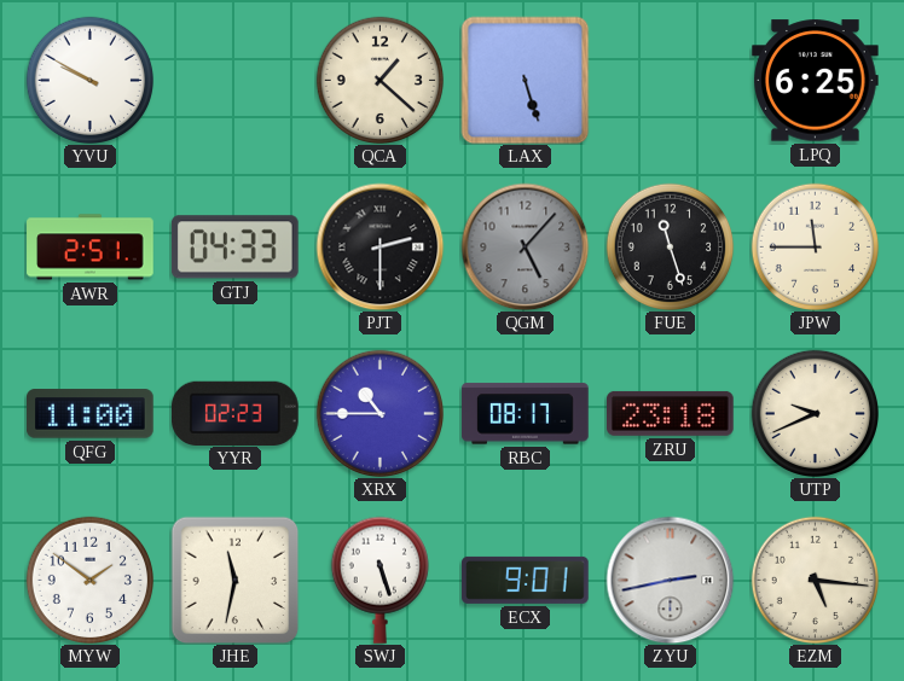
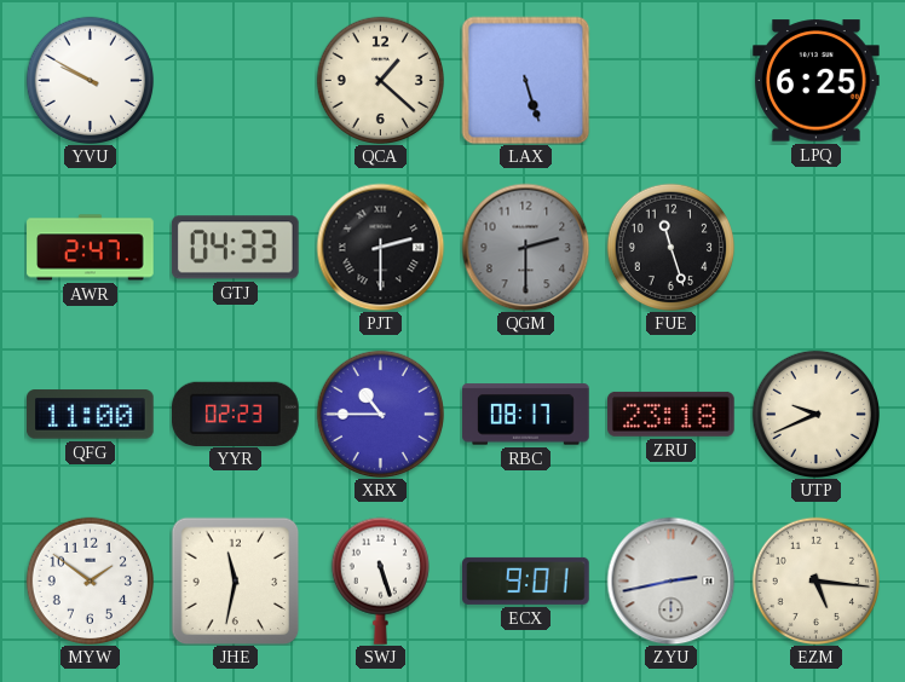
AWR: 2:51 -> 2:47 (91, 248)
QGM: 5:07 -> 2:30 (525, 247)
JPW: 11:45 -> none (815, 246)
